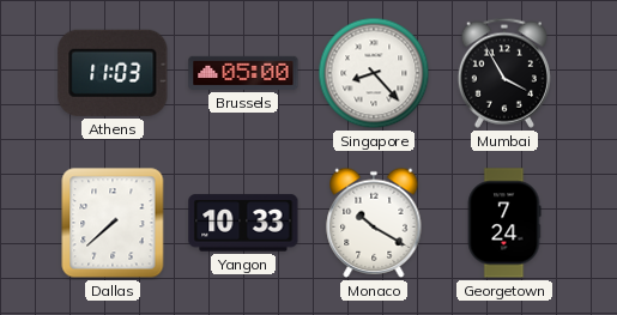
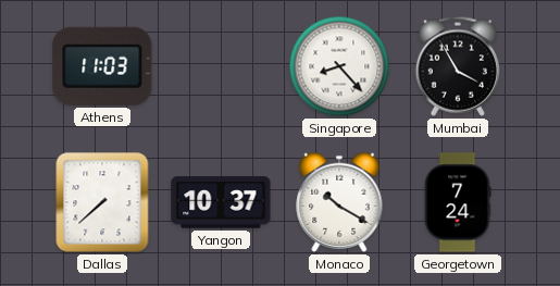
Brussels: 05:00 -> none (243, 73)
Yangon: 10:33 -> 10:37 (221, 202)
